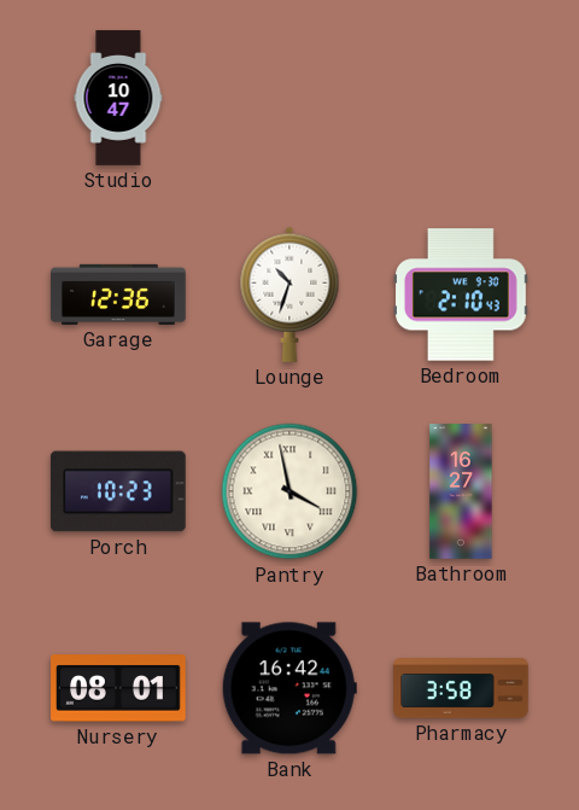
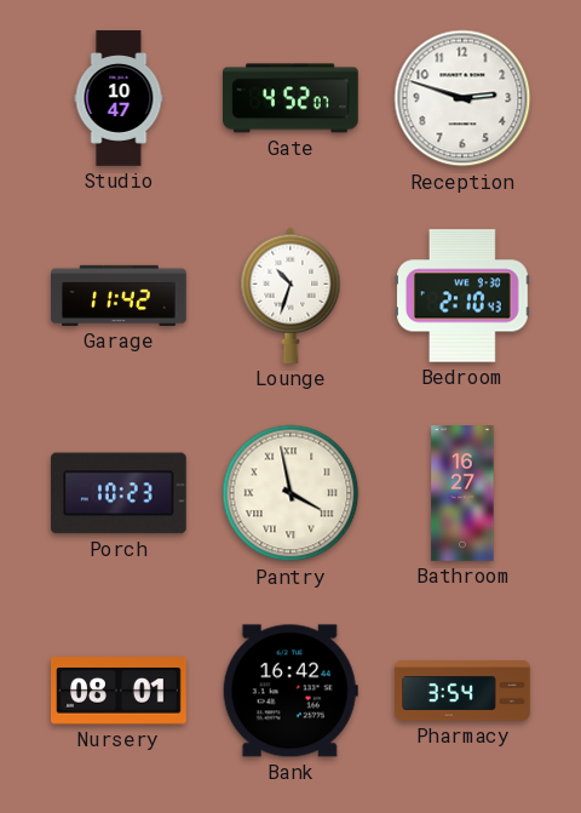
Gate: none -> 4:52 (292, 98)
Reception: none -> 2:48 (462, 98)
Garage: 12:36 -> 11:42 (119, 296)
Pharmacy: 3:58 -> 3:54 (462, 692)
